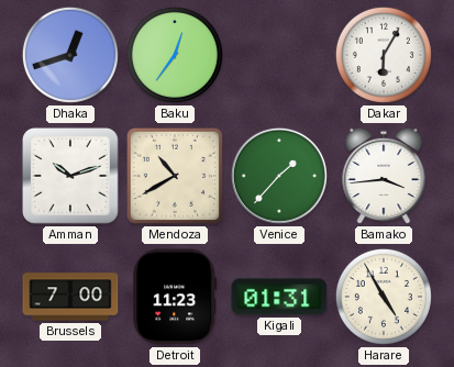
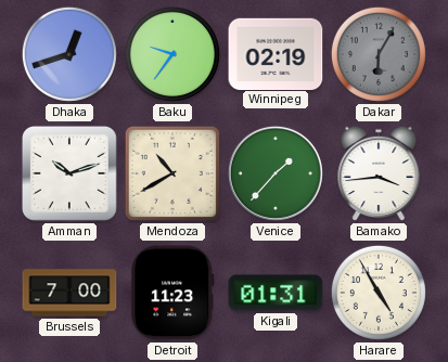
Baku: 12:36 -> 9:36 (172, 54)
Winnipeg: none -> 02:19 (276, 53)
Dakar dial: white -> grey (379, 54)
